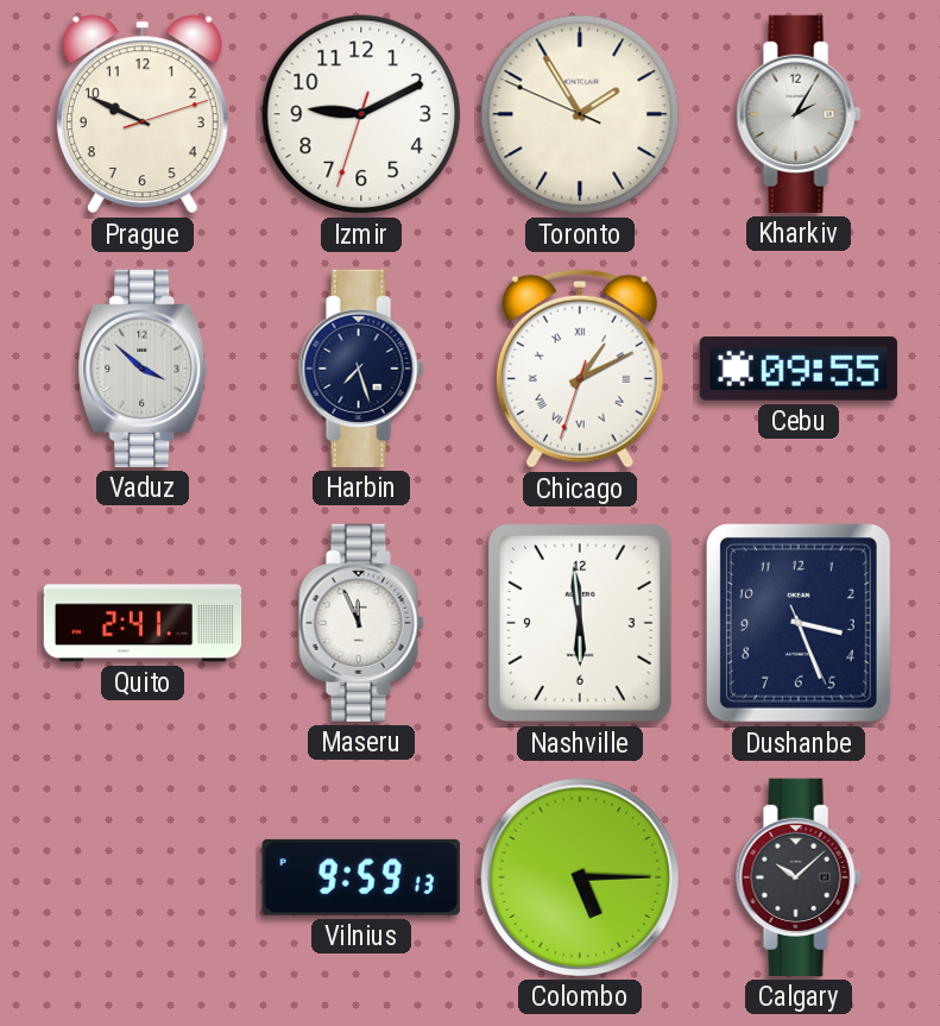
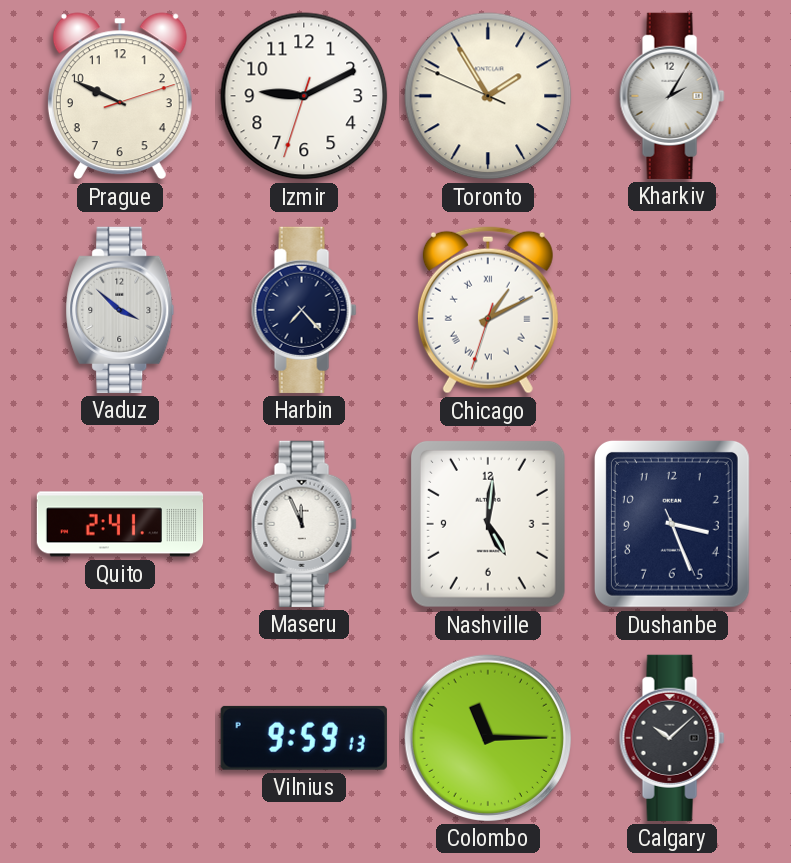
Harbin: 7:27 -> 7:23 (304, 310)
Cebu: 09:55 -> none (799, 369)
Nashville: 5:59 -> 5:01 (488, 524)
Colombo: 5:15 -> 11:15 (488, 738)
